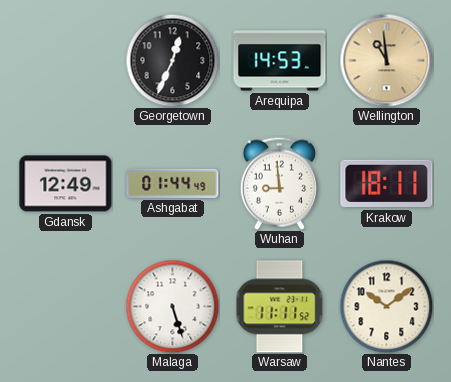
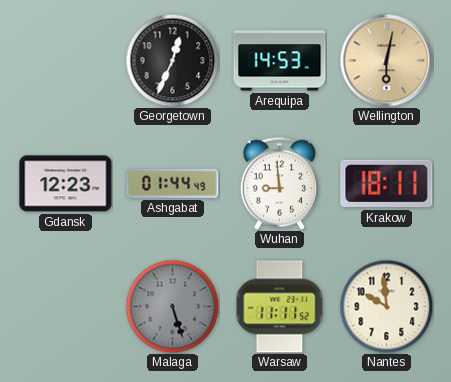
Wellington: 10:59 -> 6:02 (386, 60)
Gdansk: 12:49 -> 12:23 (66, 184)
Malaga dial: white -> grey (172, 306)
Nantes: 10:09 -> 9:59 (386, 306)
